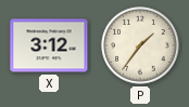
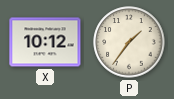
X: 3:12 -> 10:12 (45, 42)
